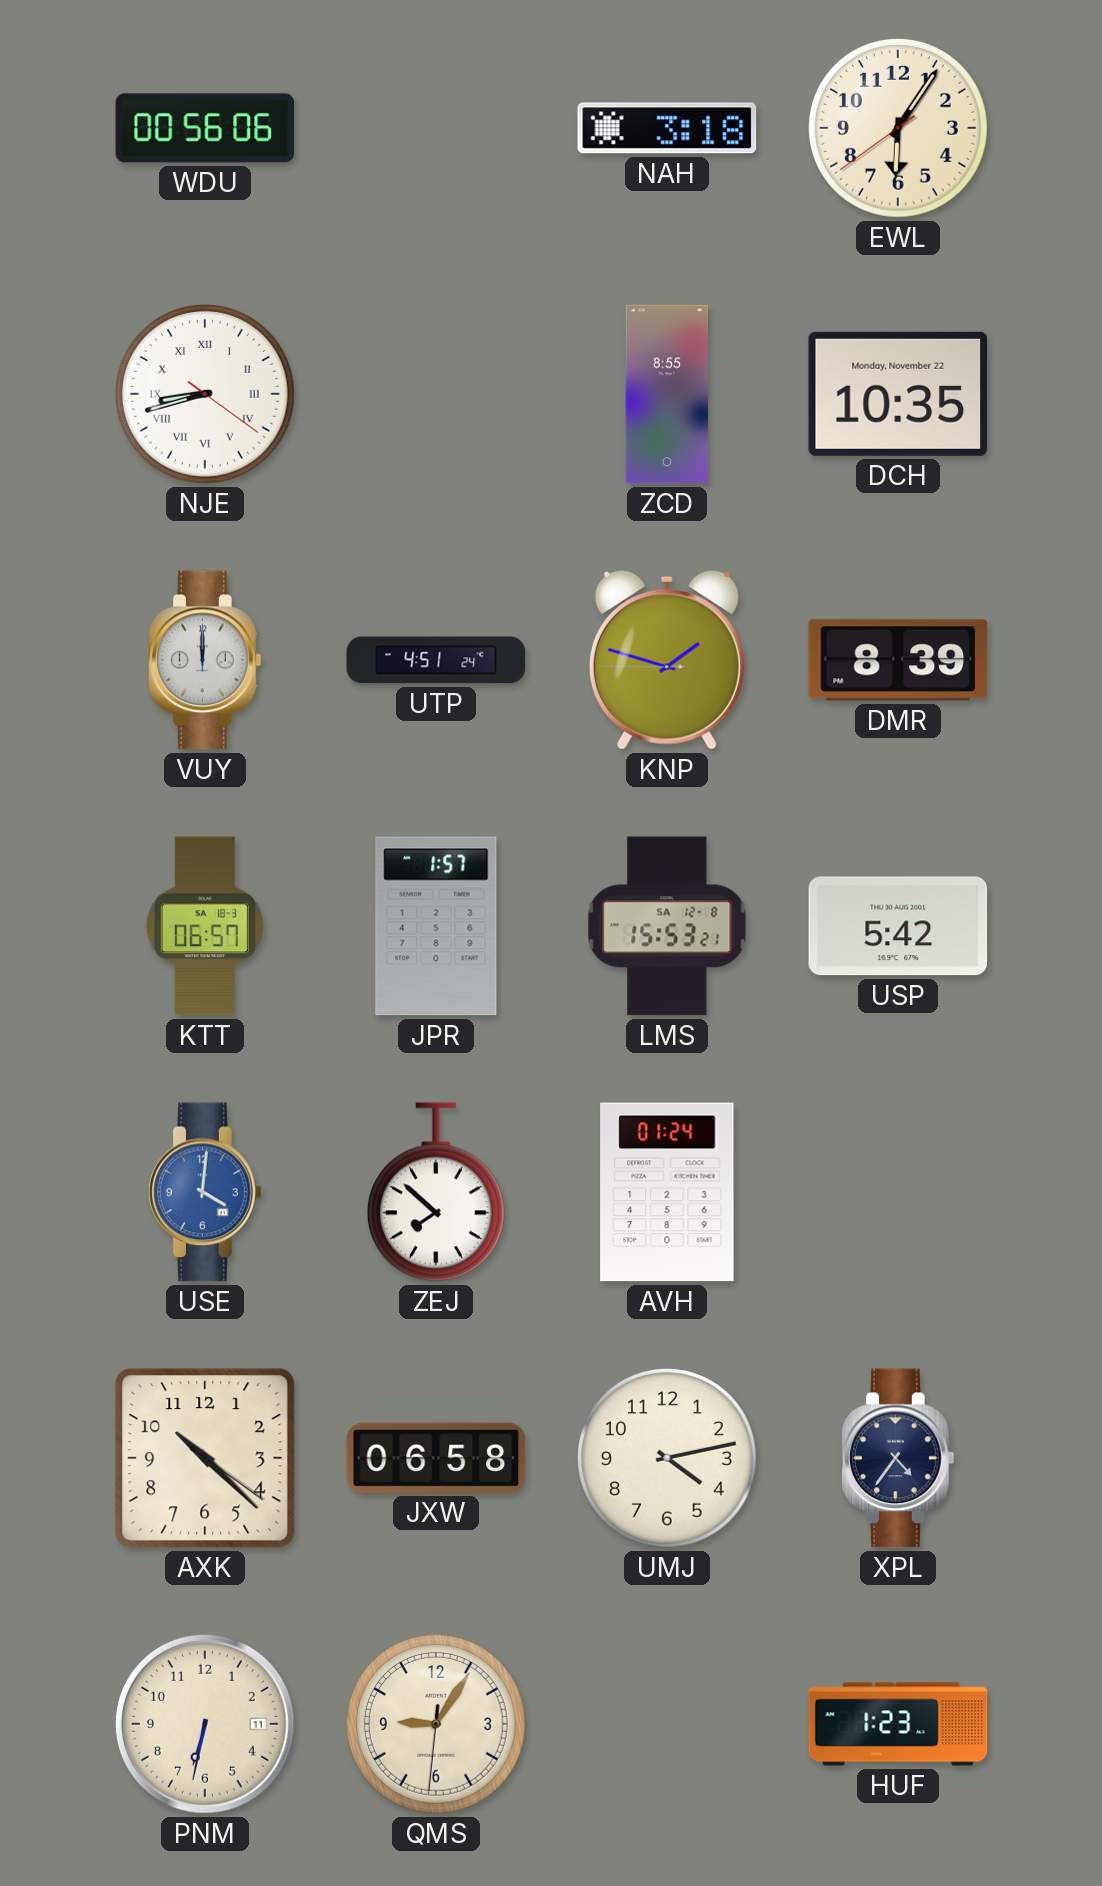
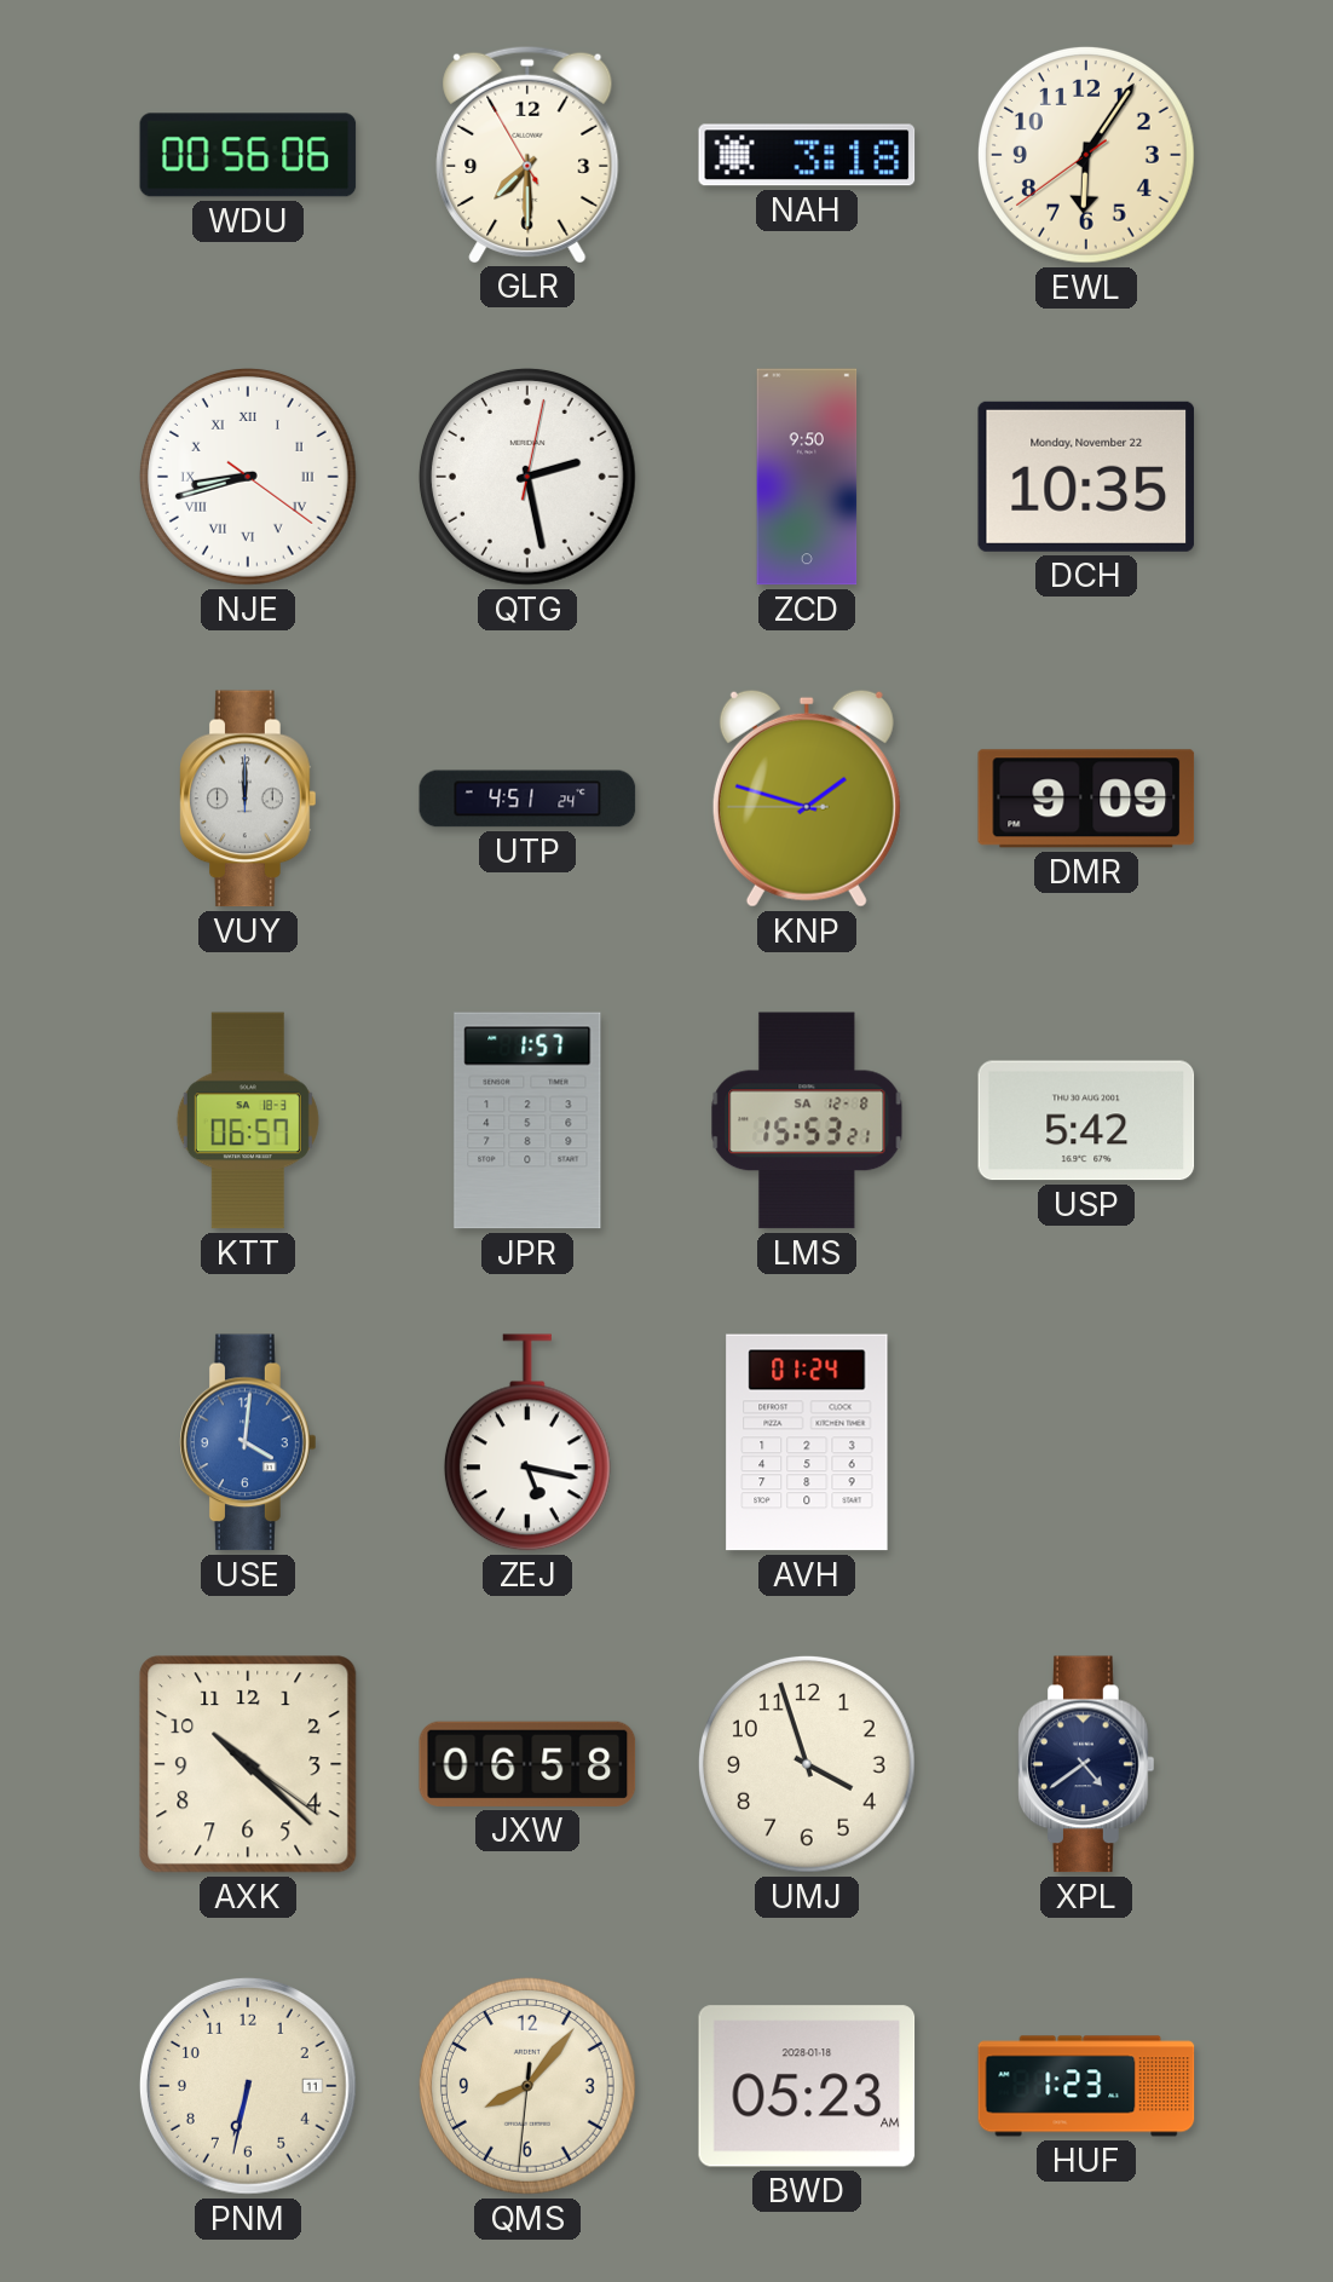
GLR: none -> 7:29 (527, 154)
QTG: none -> 2:28 (527, 477)
ZCD: 8:55 -> 9:50 (807, 477)
DMR: 8:39 -> 9:09 (1086, 799)
ZEJ: 7:52 -> 5:17 (527, 1442)
UMJ: 4:13 -> 3:57 (807, 1764)
XPL: 4:36 -> 4:39 (1086, 1764)
QMS: 9:05 -> 8:06 (527, 2086)
BWD: none -> 05:23 (807, 2086)
